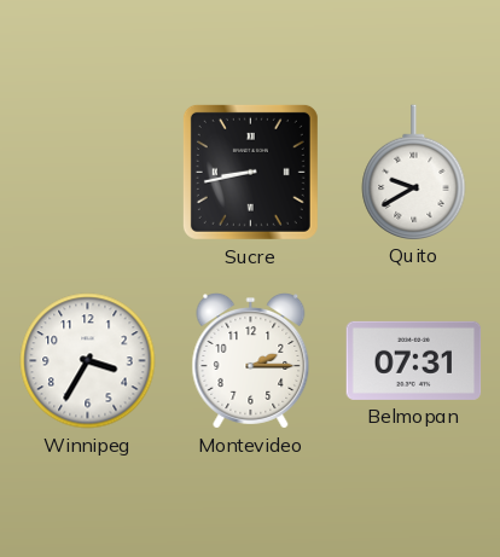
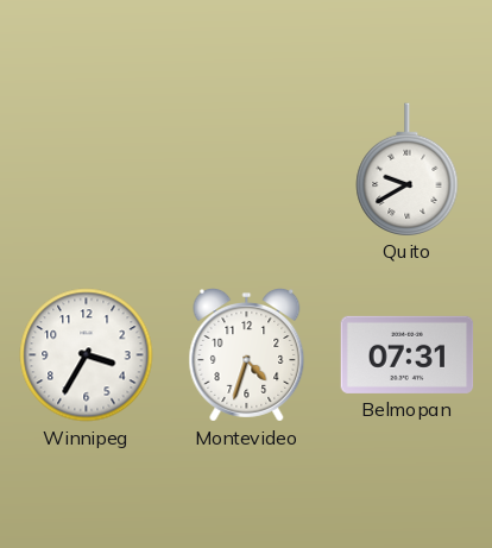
Sucre: 8:43 -> none (250, 172)
Montevideo: 2:15 -> 4:33 (247, 355)
